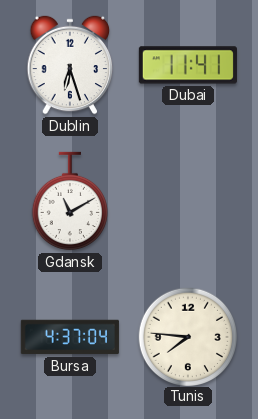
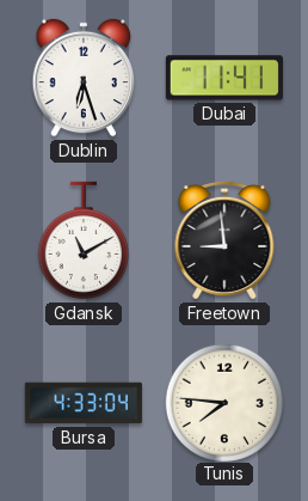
Freetown: none -> 8:59 (224, 240)
Bursa: 4:37 -> 4:33 (84, 403)
